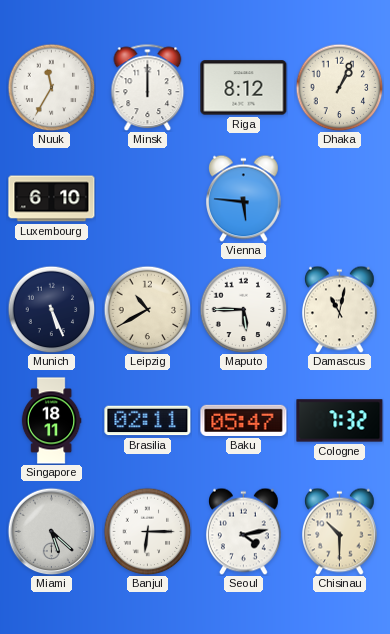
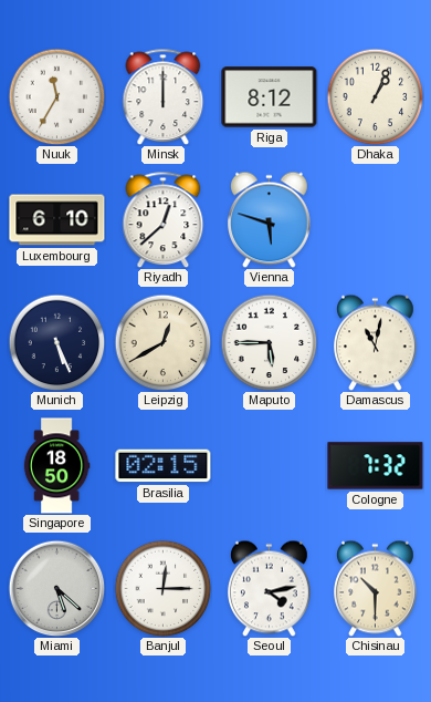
Riyadh: none -> 12:38 (164, 219)
Vienna: 5:46 -> 5:48 (270, 219)
Leipzig: 10:40 -> 12:40 (162, 342)
Singapore: 18:11 -> 18:50 (56, 466)
Brasilia: 02:11 -> 02:15 (164, 466)
Baku: 05:47 -> none (244, 420)
Banjul: 6:15 -> 12:15 (162, 588)
